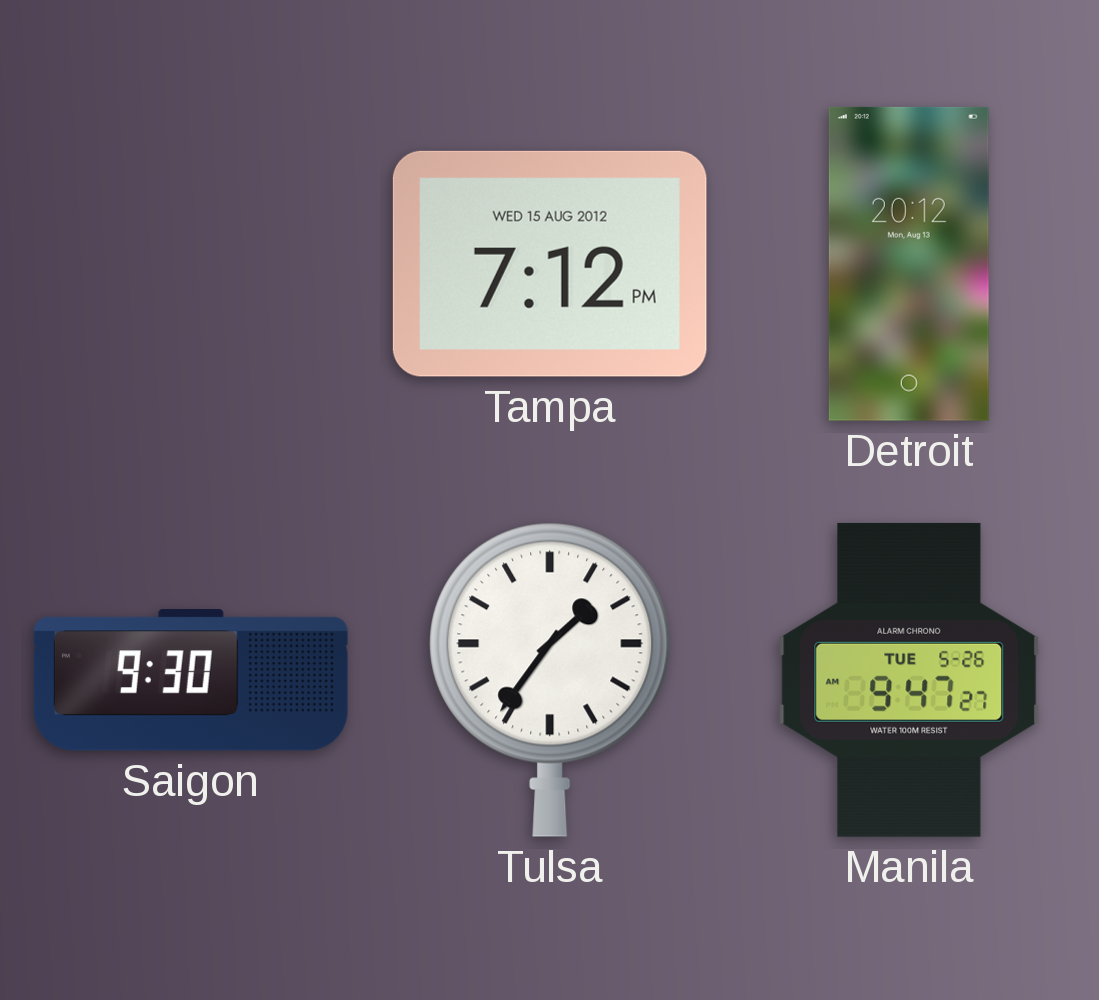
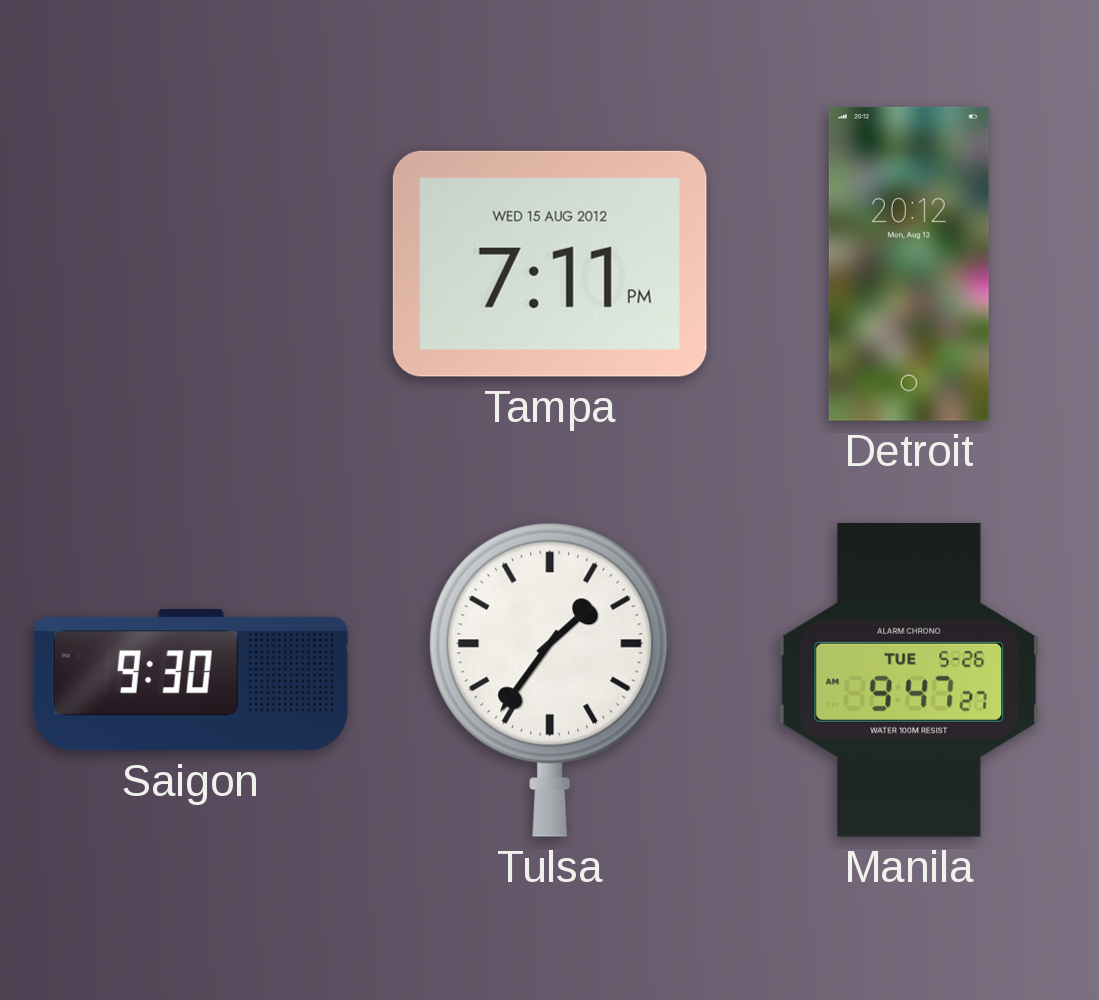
Tampa: 7:12 -> 7:11 (550, 264)
